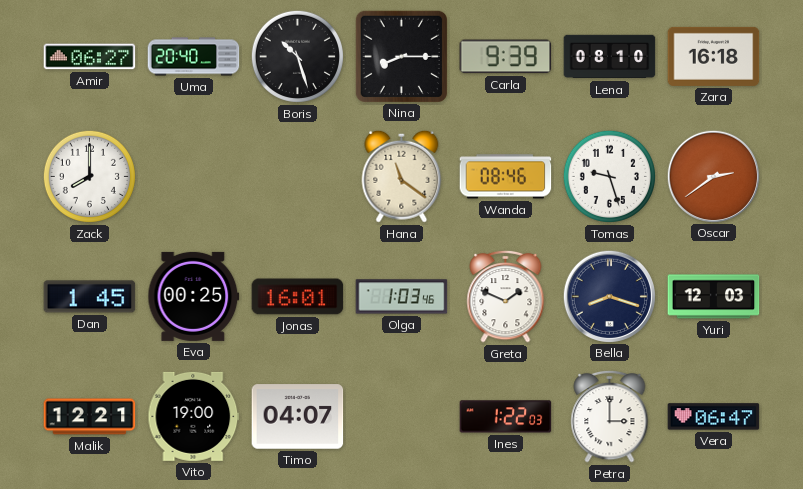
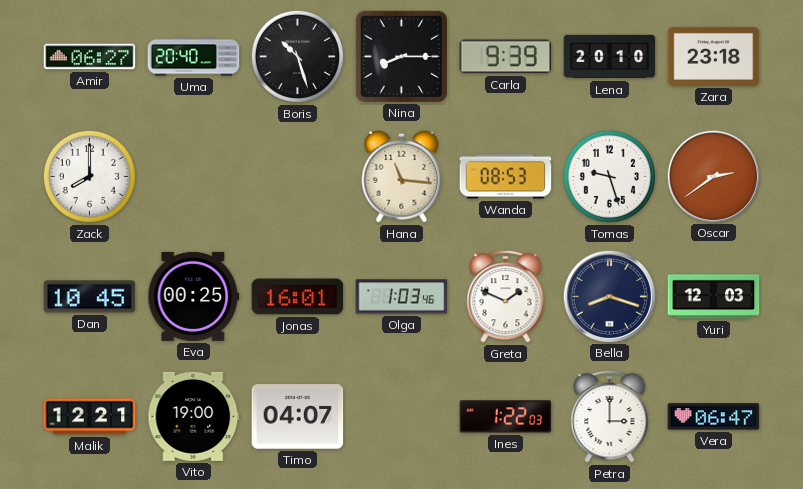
Lena: 08:10 -> 20:10 (610, 57)
Zara: 16:18 -> 23:18 (714, 56)
Hana: 11:21 -> 11:16 (402, 176)
Wanda: 08:46 -> 08:53 (506, 177)
Dan: 1:45 -> 10:45 (90, 297)
